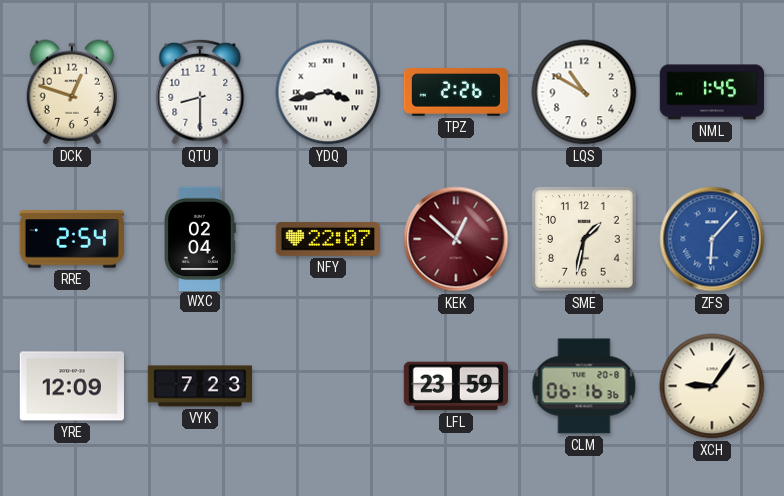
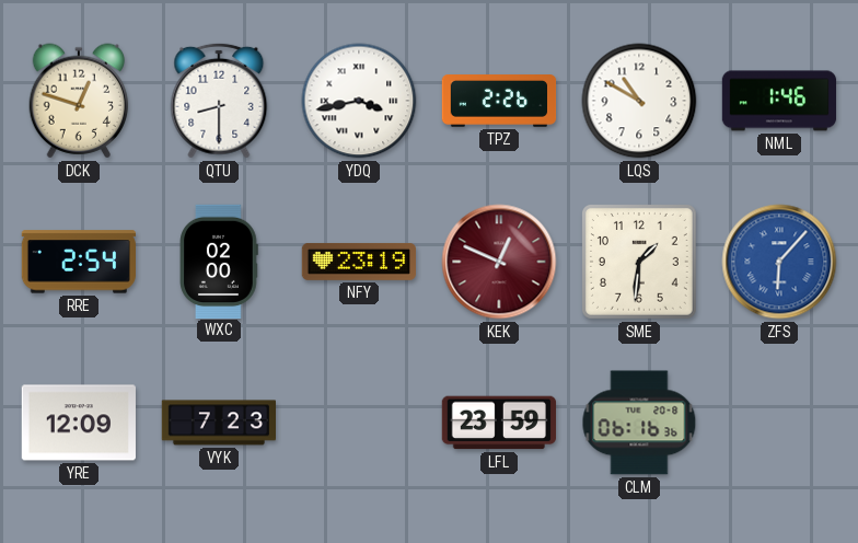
NML: 1:45 -> 1:46 (779, 101)
WXC: 02:04 -> 02:00 (219, 261)
NFY: 22:07 -> 23:19 (358, 262)
KEK: 12:52 -> 12:49 (499, 262)
SME: 1:32 -> 1:31 (639, 262)
XCH: 9:06 -> none (712, 386)
